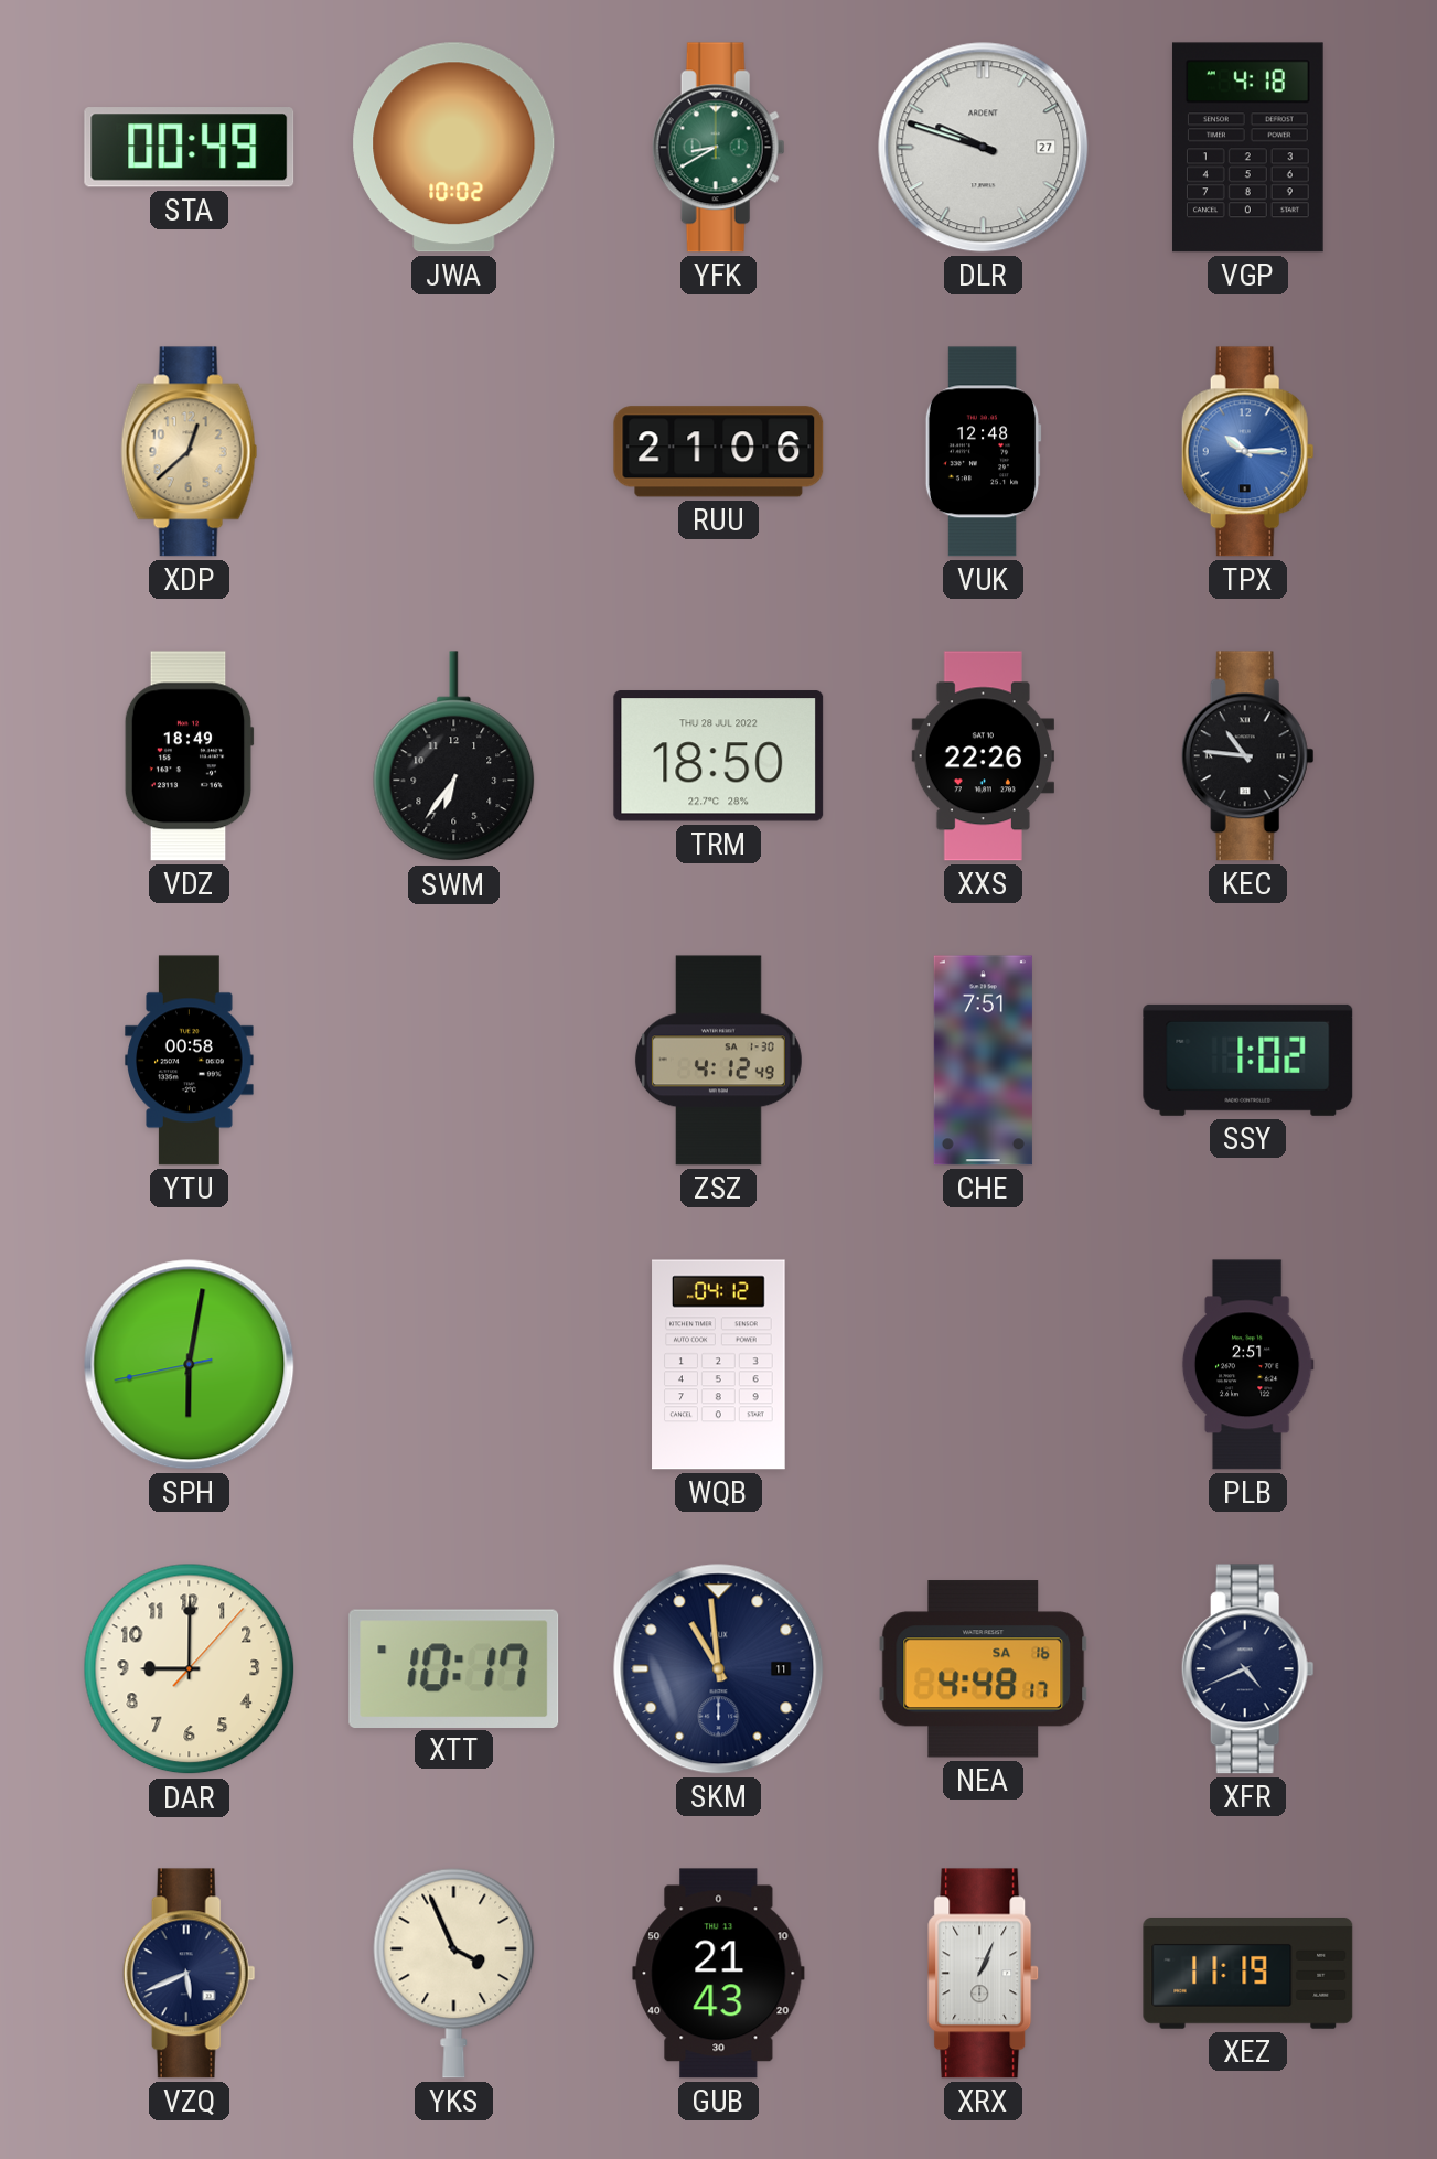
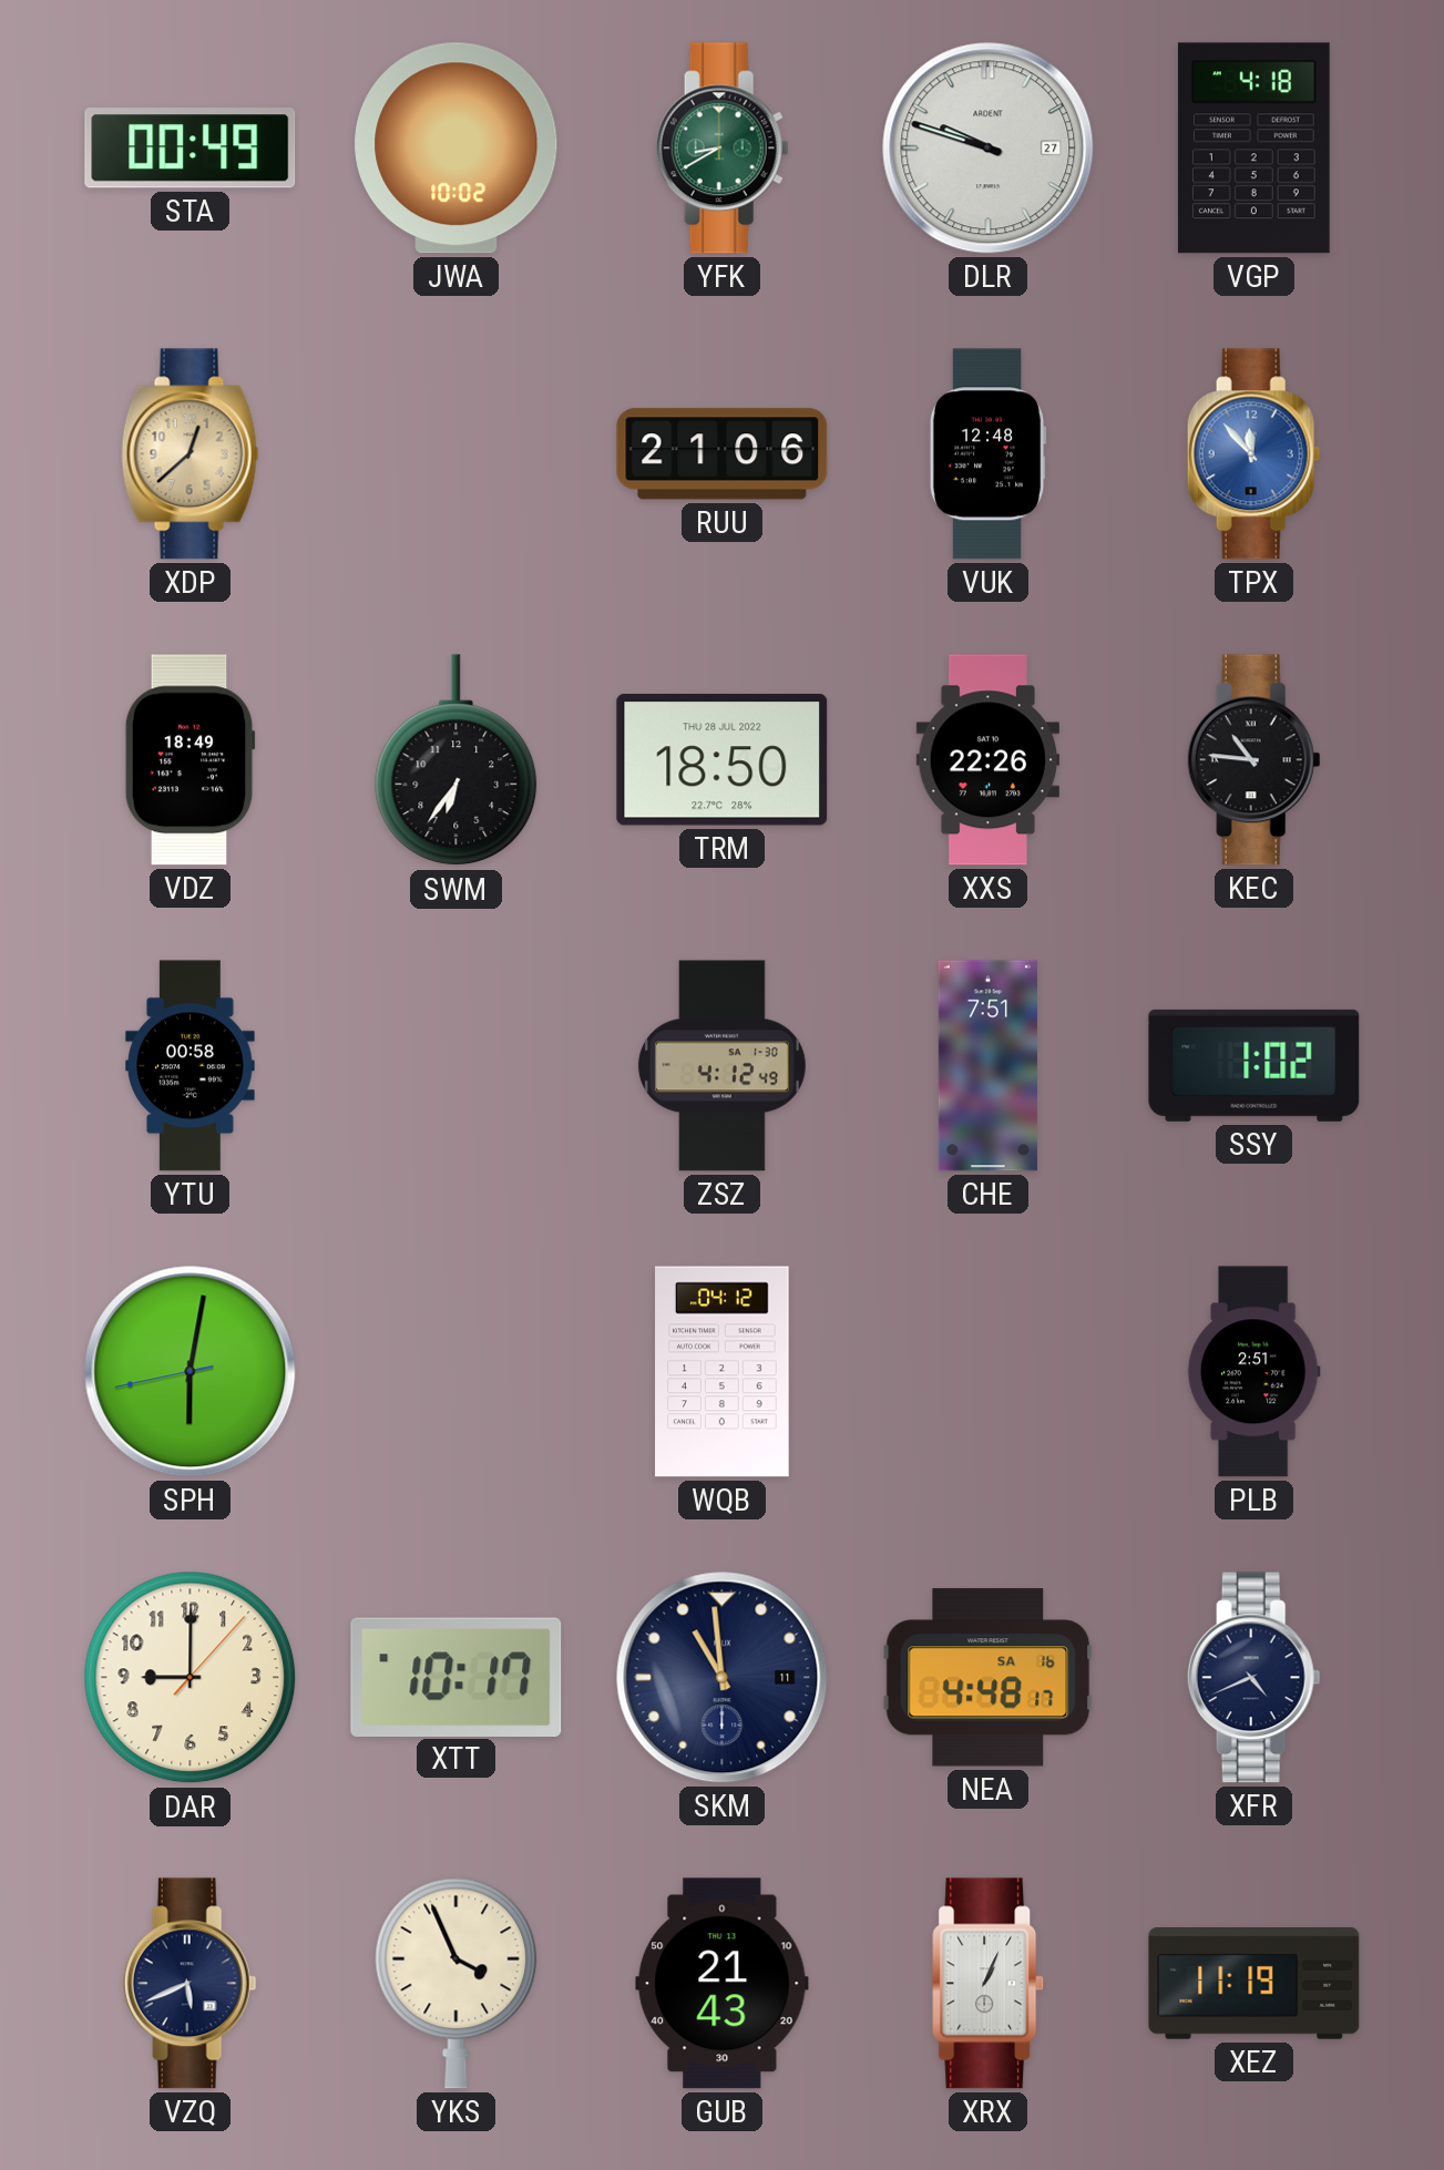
TPX: 10:15 -> 11:53 (1253, 454)
